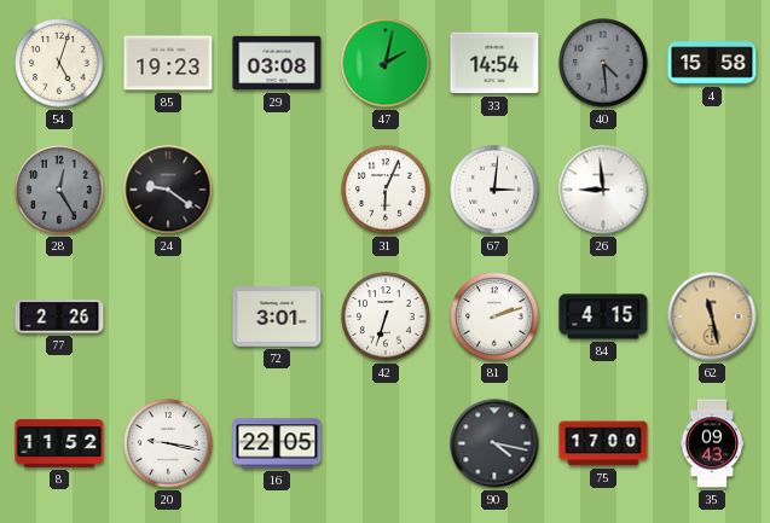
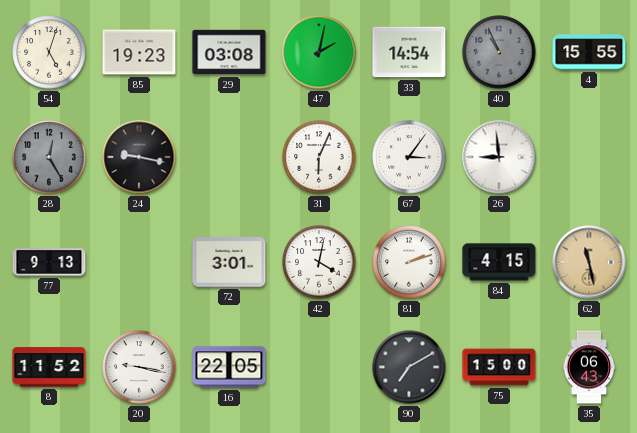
40: 4:29 -> 10:56 (499, 52)
4: 15:58 -> 15:55 (589, 52)
24: 9:21 -> 9:17 (139, 157)
67: 3:01 -> 3:06 (409, 157)
77: 2:26 -> 9:13 (49, 262)
42: 6:33 -> 4:02 (319, 262)
90: 4:17 -> 7:10 (409, 367)
75: 17:00 -> 15:00 (499, 367)
35: 09:43 -> 06:43 (589, 367)
